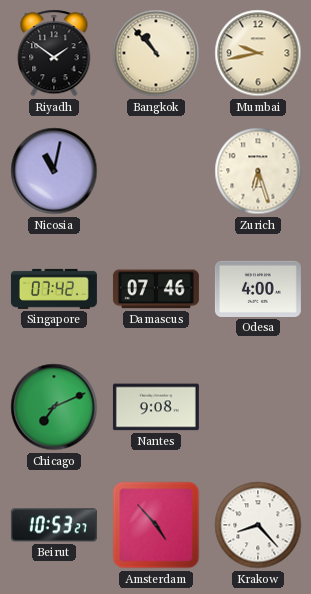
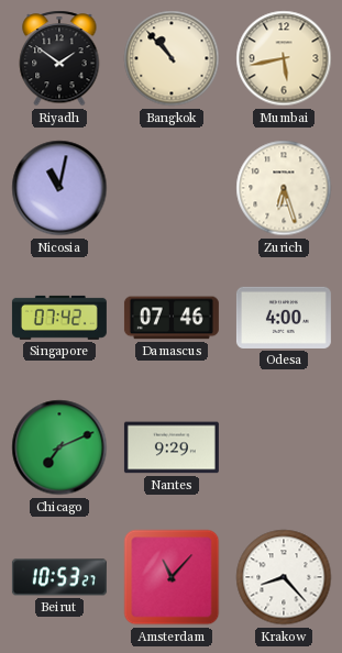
Mumbai: 9:43 -> 5:43 (284, 58)
Nantes: 9:08 -> 9:29 (172, 447)
Amsterdam: 4:53 -> 11:07 (172, 577)
